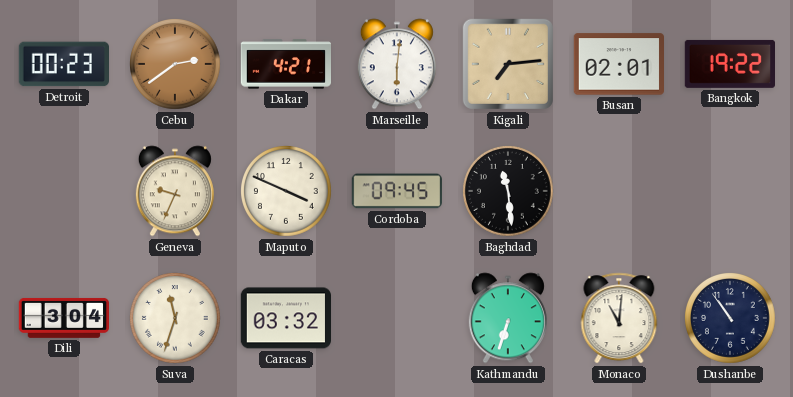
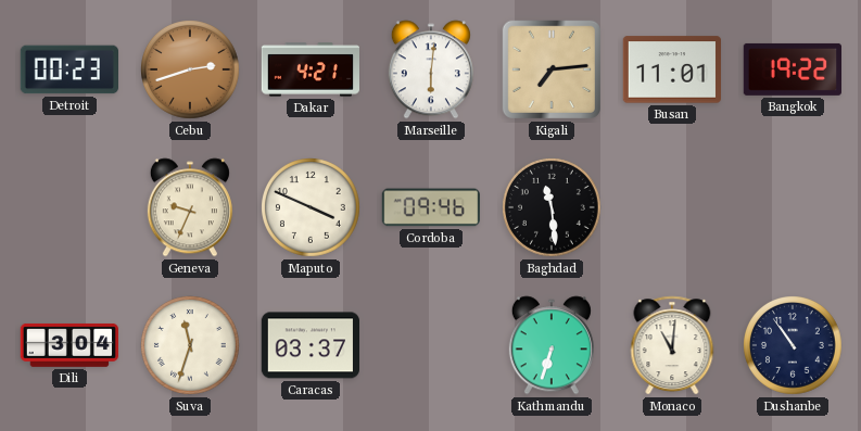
Cebu: 2:39 -> 2:42 (191, 71)
Busan: 02:01 -> 11:01 (671, 69)
Cordoba: 09:45 -> 09:46 (431, 207)
Caracas: 03:32 -> 03:37 (309, 345)
